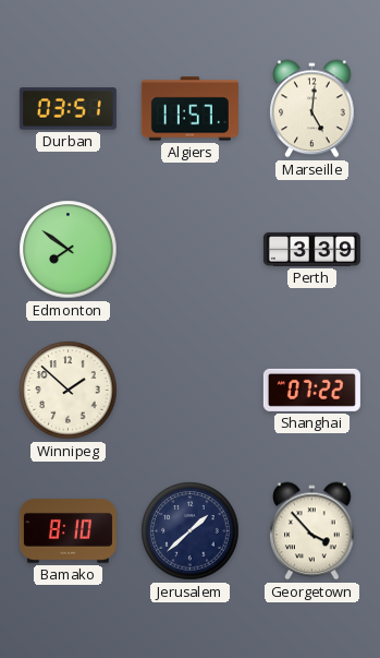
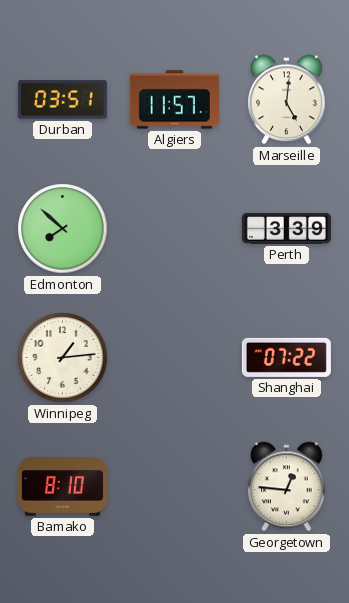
Edmonton: 7:51 -> 7:52 (63, 229)
Winnipeg: 1:52 -> 1:14 (63, 358)
Jerusalem: 1:38 -> none (191, 531)
Georgetown: 3:53 -> 12:46 (287, 487)
